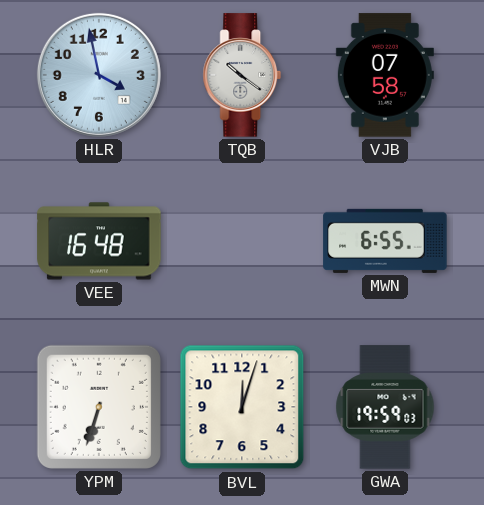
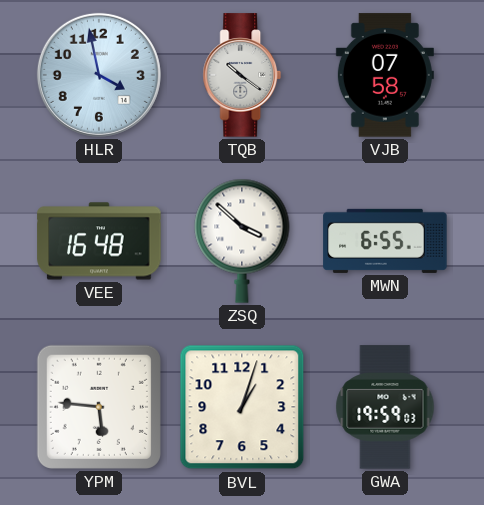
ZSQ: none -> 3:52 (242, 241)
YPM: 6:33 -> 5:46 (99, 407)
BVL: 12:03 -> 1:03 (242, 407)
